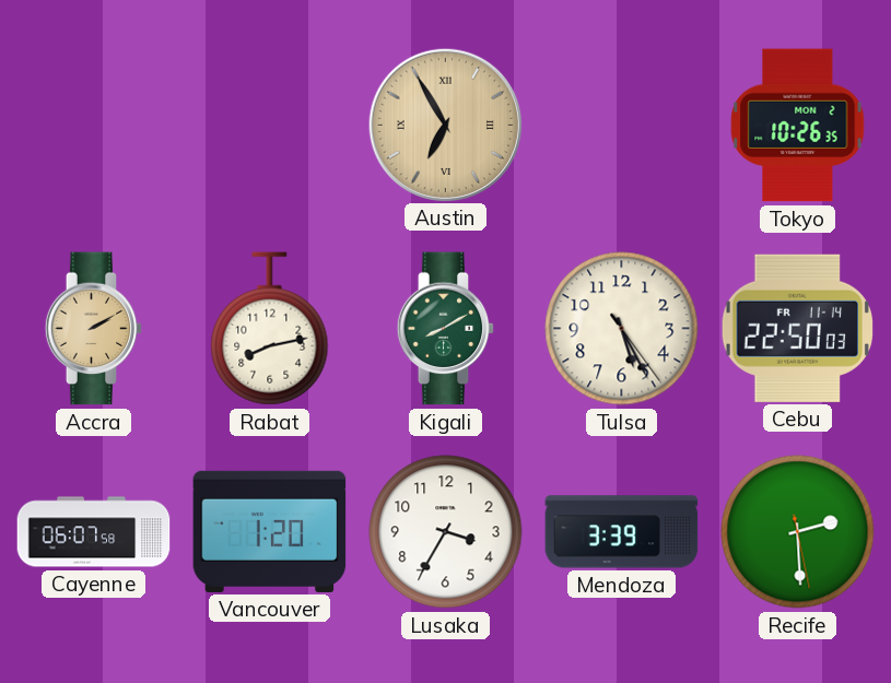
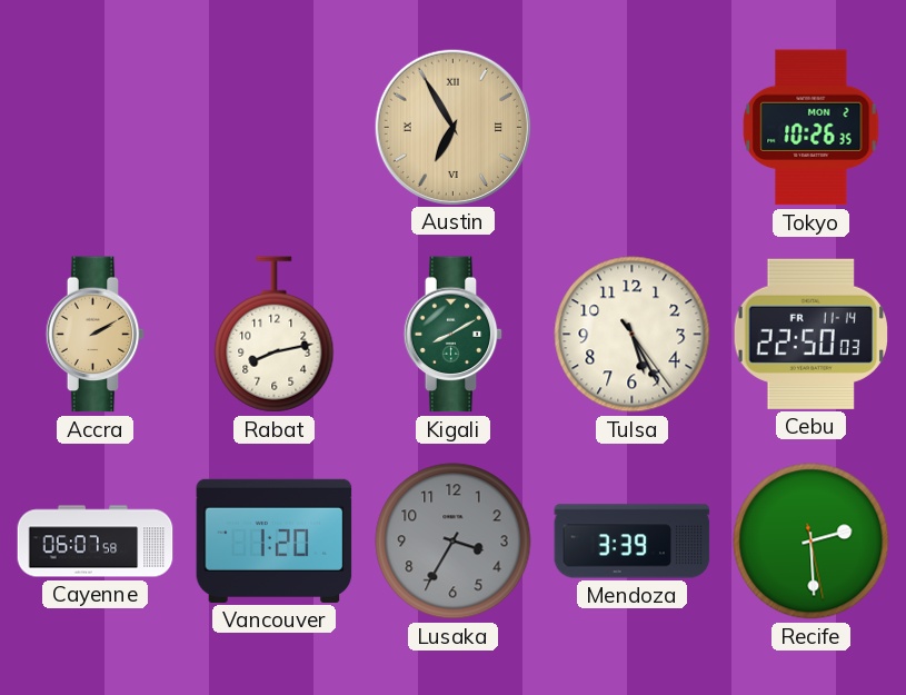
Lusaka dial: white -> grey (454, 542)
